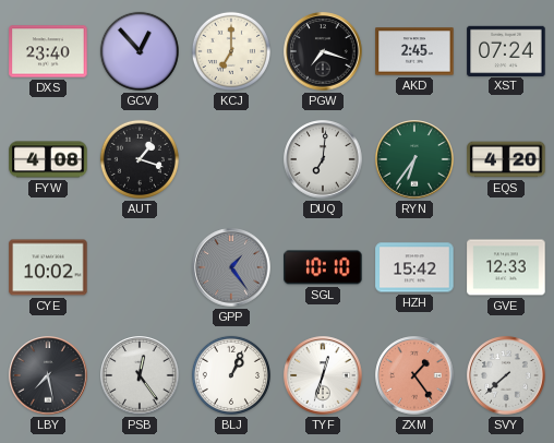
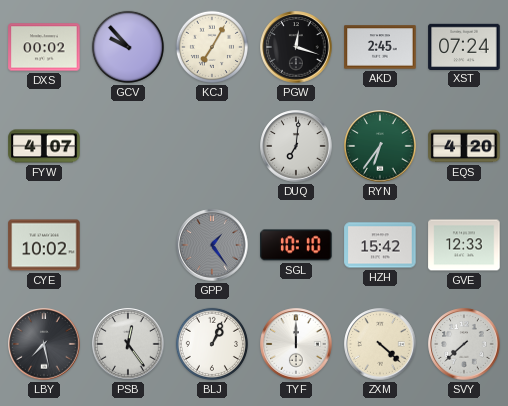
DXS: 23:40 -> 00:02 (44, 47)
GCV: 12:53 -> 9:53 (128, 47)
KCJ: 7:00 -> 7:05 (212, 47)
PGW: 7:18 -> 12:18 (296, 47)
FYW: 4:08 -> 4:07 (44, 146)
AUT: 1:18 -> none (140, 159)
TYF: 12:33 -> 12:00 (296, 344)
ZXM: 1:24 -> 4:22 (380, 344)
ZXM dial: salmon -> cream (380, 344)
